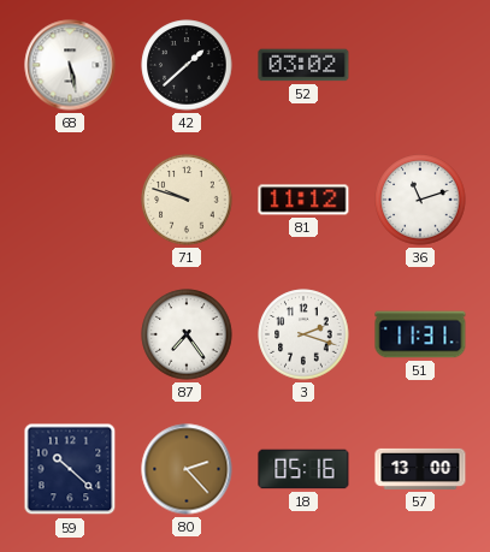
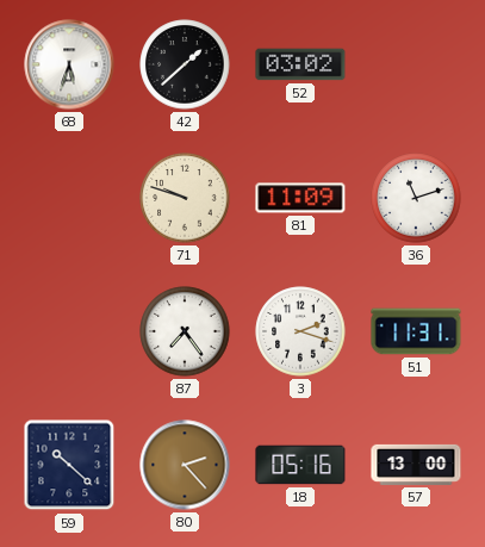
68: 5:28 -> 5:33 (69, 64)
81: 11:12 -> 11:09 (300, 198)
